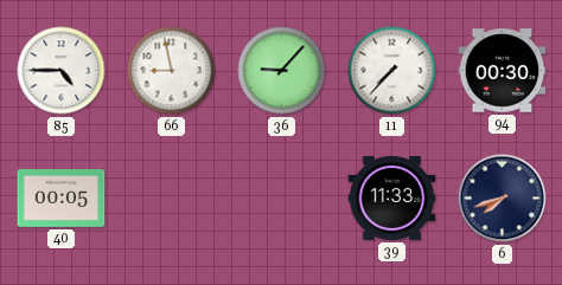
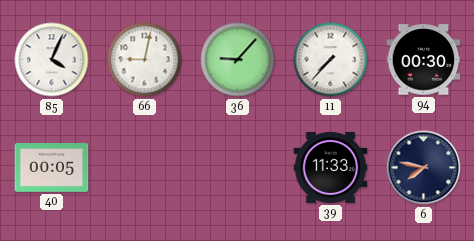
85: 4:45 -> 4:04 (52, 60)
66: 8:58 -> 9:02 (145, 60)
6: 7:42 -> 7:47 (424, 168)
